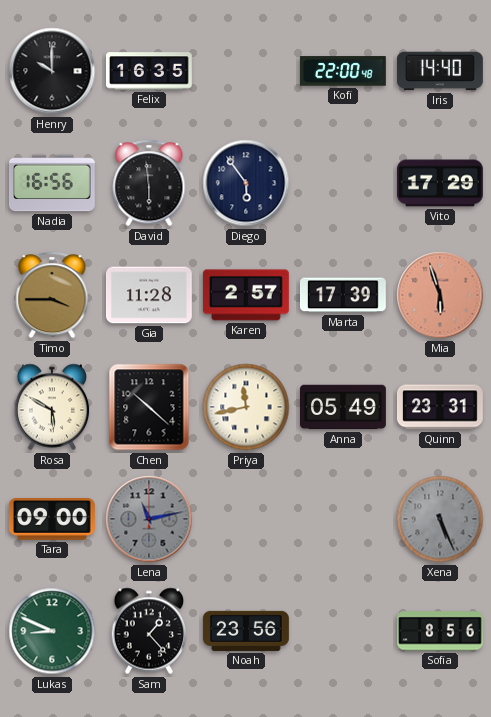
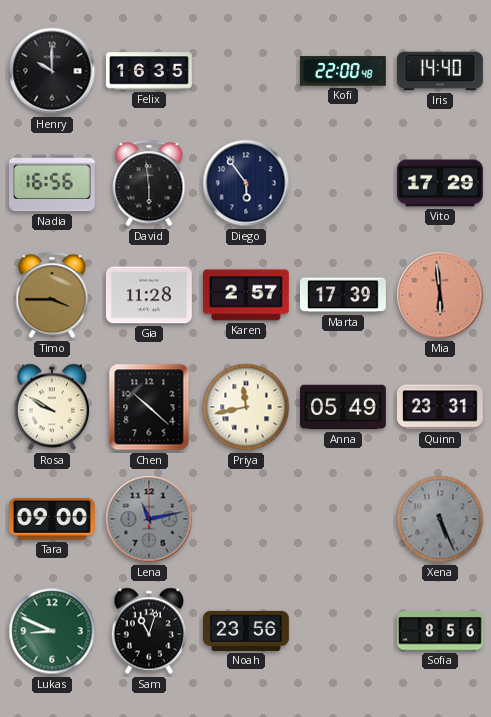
Mia: 5:57 -> 5:59 (440, 295)
Rosa: 5:50 -> 9:50 (52, 407)
Sam: 1:23 -> 11:03 (149, 631)
